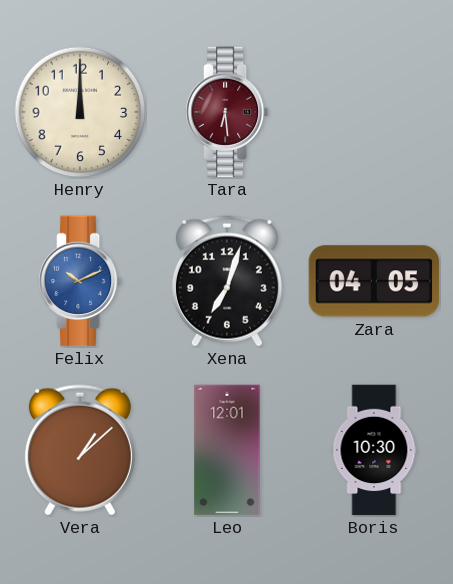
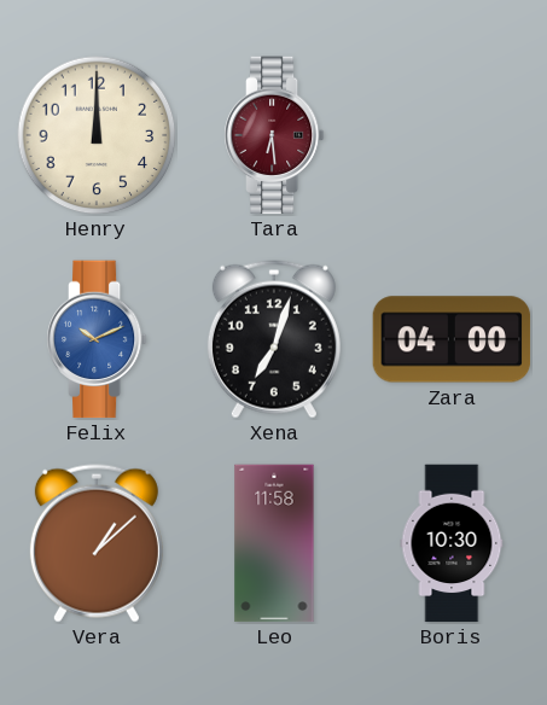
Zara: 04:05 -> 04:00 (452, 339)
Leo: 12:01 -> 11:58 (274, 543)
